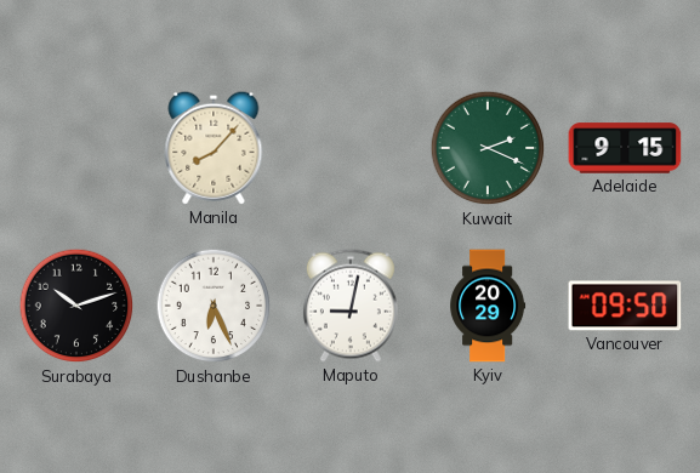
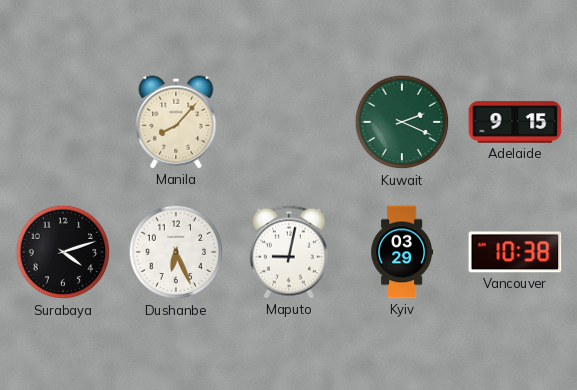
Surabaya: 10:12 -> 4:12 (63, 252)
Kyiv: 20:29 -> 03:29 (402, 252)
Vancouver: 09:50 -> 10:38 (515, 252)
